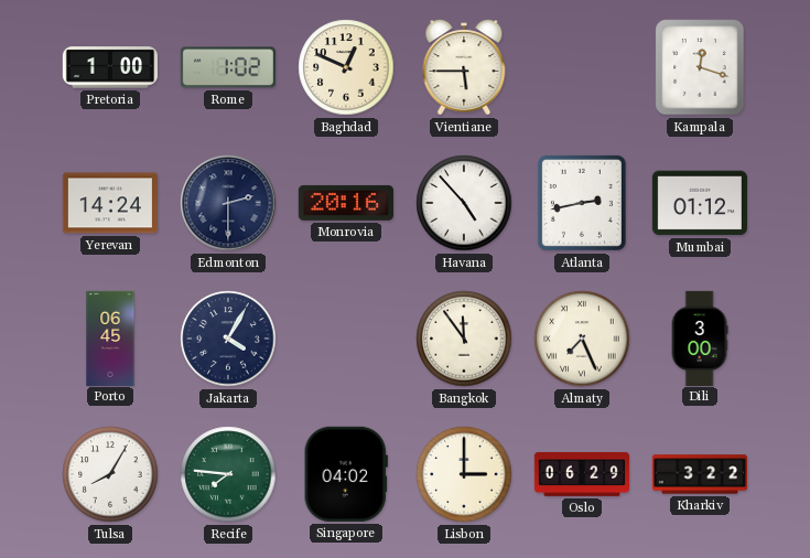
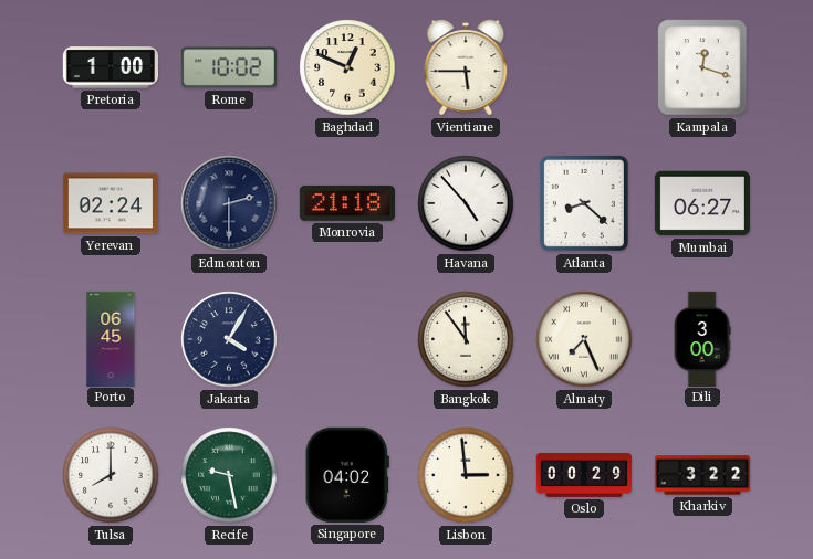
Rome: 1:02 -> 10:02 (229, 67)
Yerevan: 14:24 -> 02:24 (111, 203)
Monrovia: 20:16 -> 21:18 (347, 203)
Atlanta: 2:43 -> 8:22 (584, 203)
Mumbai: 01:12 -> 06:27 (702, 203)
Tulsa: 8:05 -> 8:00 (111, 475)
Recife: 7:46 -> 9:28 (229, 475)
Lisbon: 3:00 -> 2:59 (466, 475)
Oslo: 06:29 -> 00:29 (583, 475)
